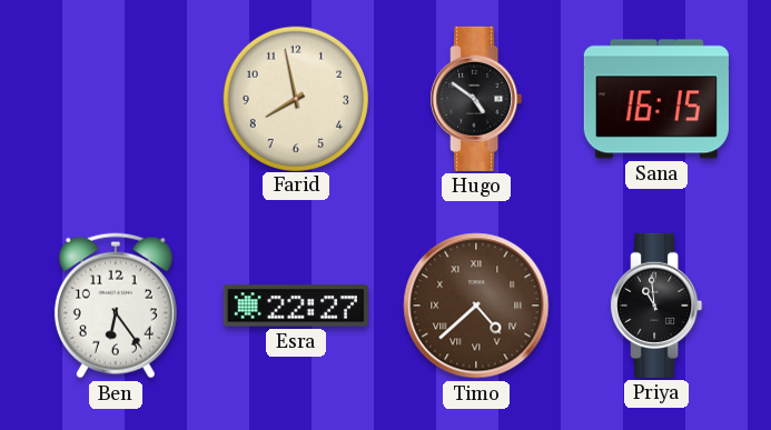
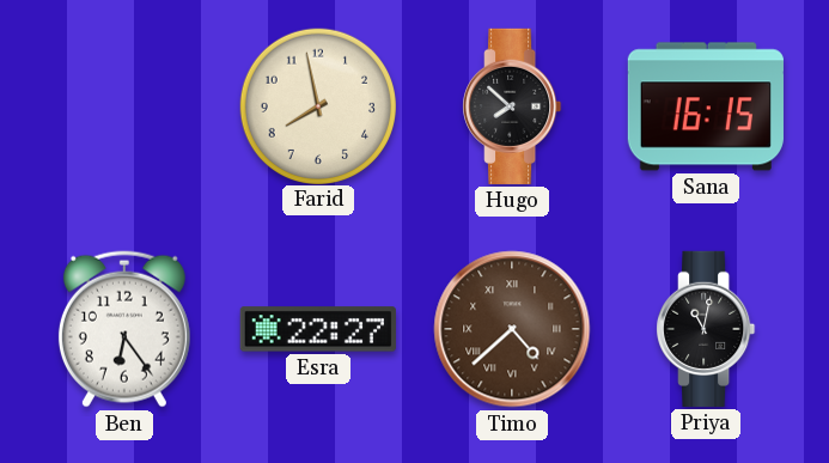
Hugo: 4:51 -> 7:52 (512, 106)
Priya: 10:59 -> 11:02 (706, 329)
